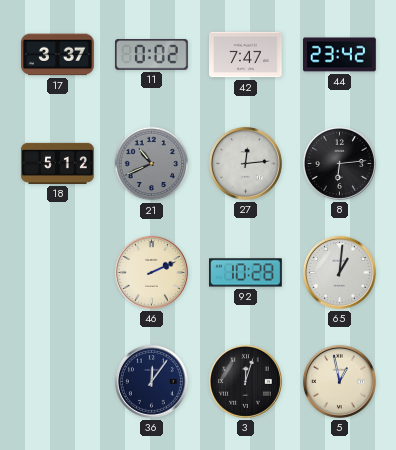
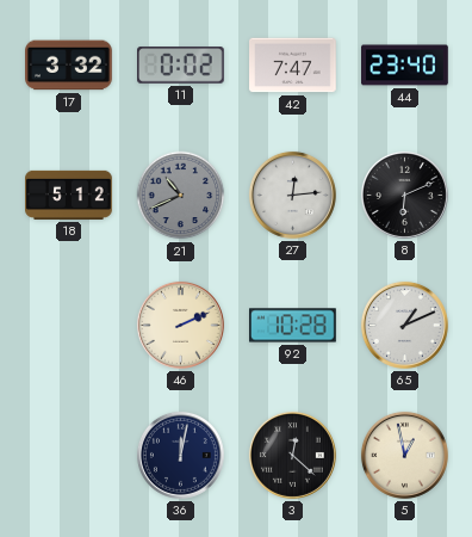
17: 3:37 -> 3:32 (69, 66)
44: 23:42 -> 23:40 (405, 66)
8: 6:14 -> 6:11 (404, 195)
65: 1:01 -> 1:11 (404, 325)
36: 12:06 -> 12:02 (180, 455)
3: 12:03 -> 12:22 (292, 455)
